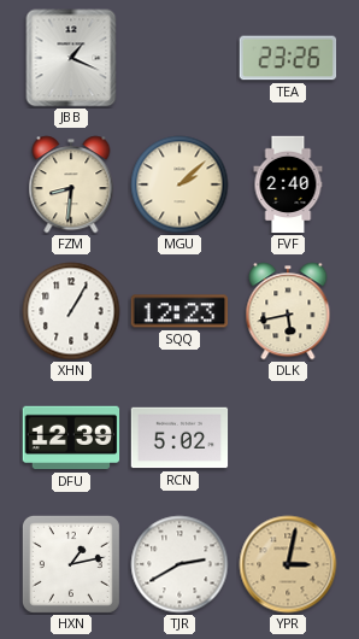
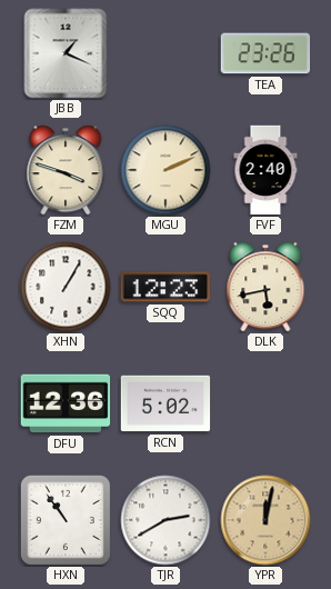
FZM: 8:31 -> 3:48 (66, 170)
MGU: 2:08 -> 2:11 (165, 170)
DFU: 12:39 -> 12:36 (66, 403)
HXN: 1:13 -> 10:54 (66, 520)
YPR: 3:02 -> 12:02 (265, 520)
